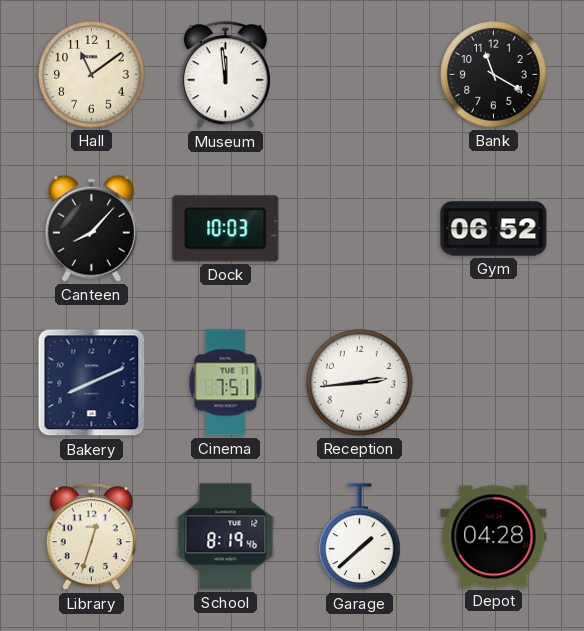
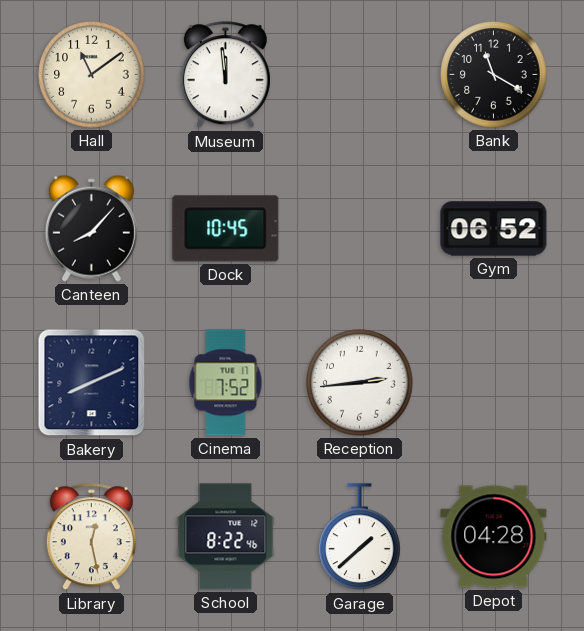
Dock: 10:03 -> 10:45 (226, 229)
Cinema: 7:51 -> 7:52 (226, 383)
Library: 12:33 -> 12:28 (91, 537)
School: 8:19 -> 8:22 (226, 537)
